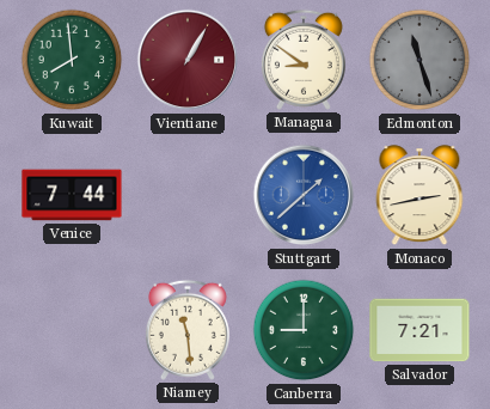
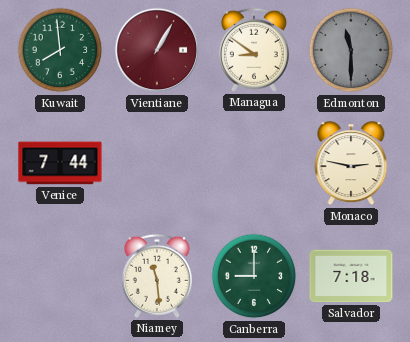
Edmonton: 11:27 -> 11:30 (351, 50)
Stuttgart: 1:38 -> none (304, 195)
Monaco: 2:43 -> 2:47 (351, 164)
Salvador: 7:21 -> 7:18 (351, 276)
